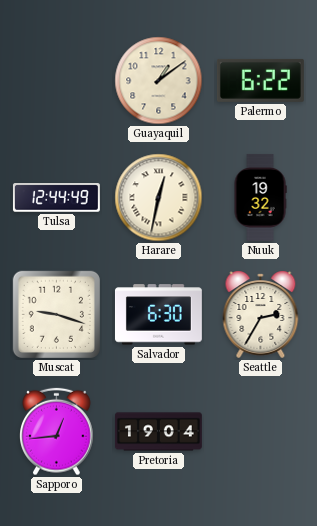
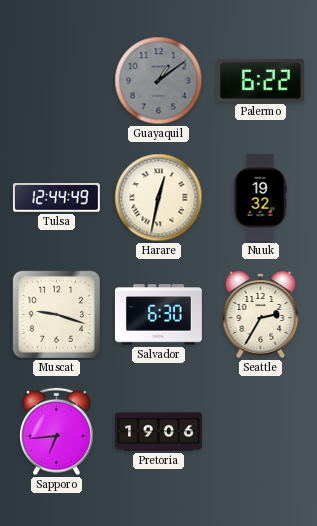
Guayaquil dial: cream -> grey (159, 81)
Sapporo: 12:44 -> 6:44 (57, 432)
Pretoria: 19:04 -> 19:06 (158, 432)
